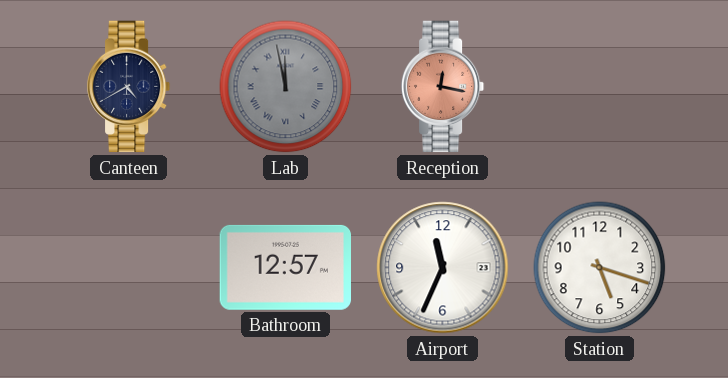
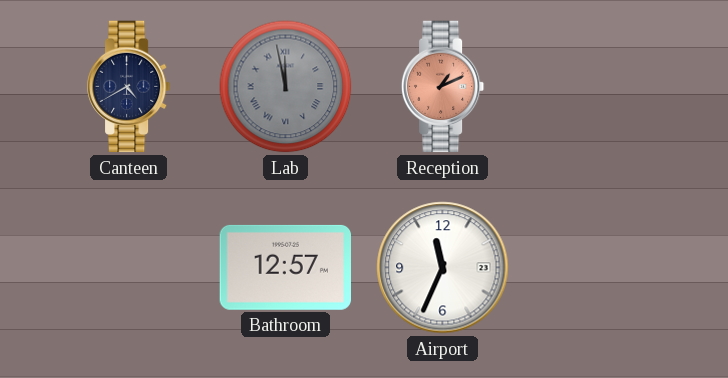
Reception: 12:17 -> 1:11 (443, 87)
Station: 5:18 -> none (600, 268)
